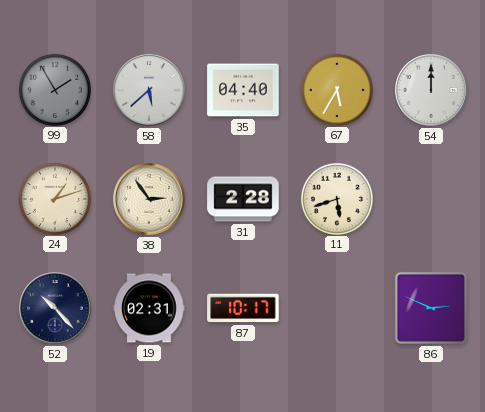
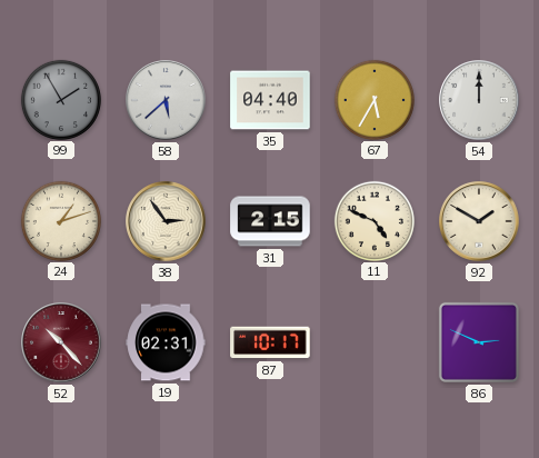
31: 2:28 -> 2:15 (270, 221)
11: 5:42 -> 4:49 (373, 220)
92: none -> 1:50 (479, 221)
52 dial: navy -> burgundy (61, 342)
